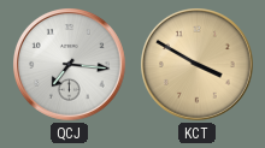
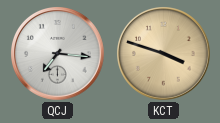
KCT: 3:50 -> 3:48 (164, 54)
